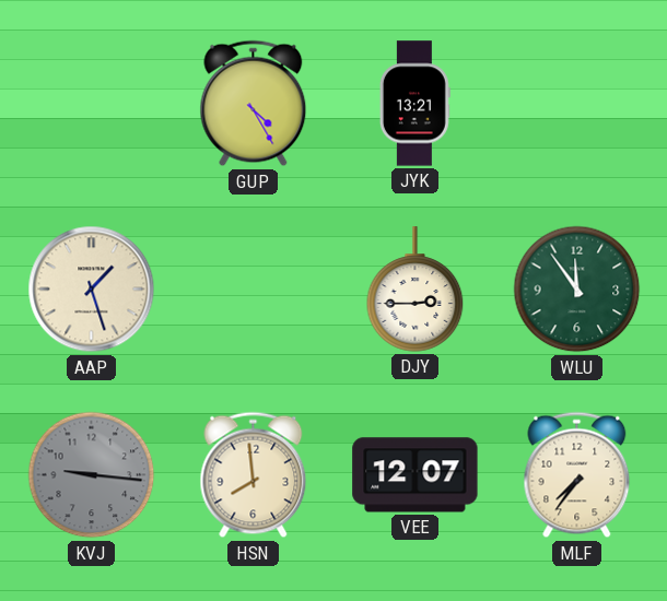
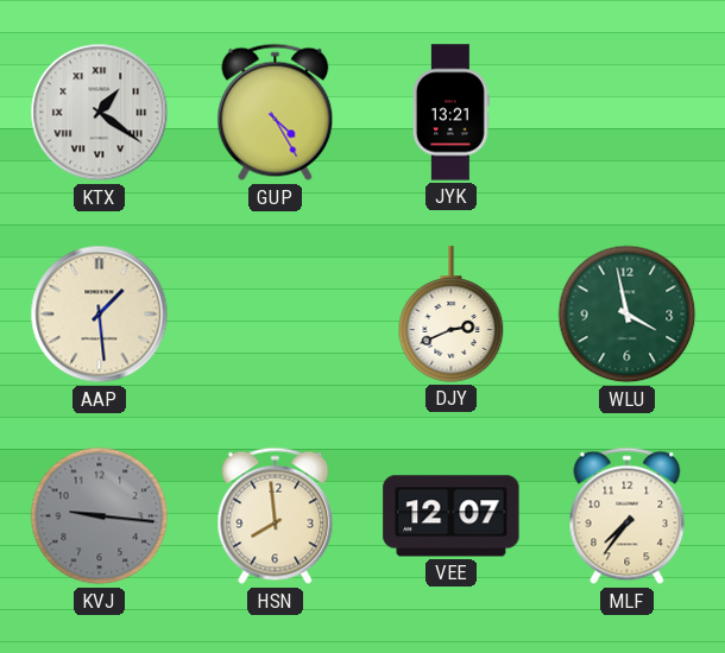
KTX: none -> 1:21 (100, 113)
AAP: 1:27 -> 1:29 (100, 315)
DJY: 2:45 -> 2:41 (452, 315)
WLU: 11:54 -> 3:58 (628, 315)
